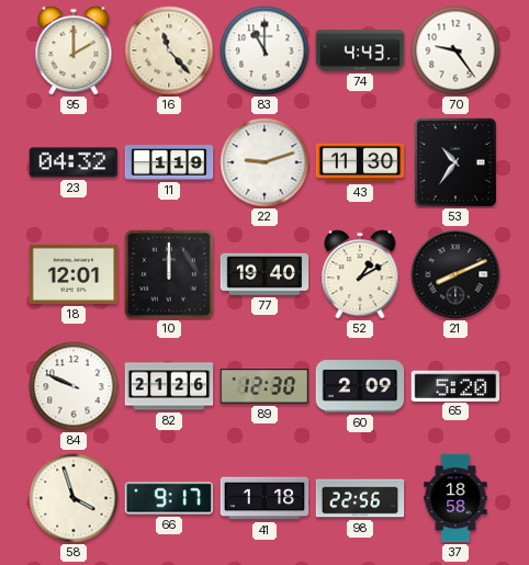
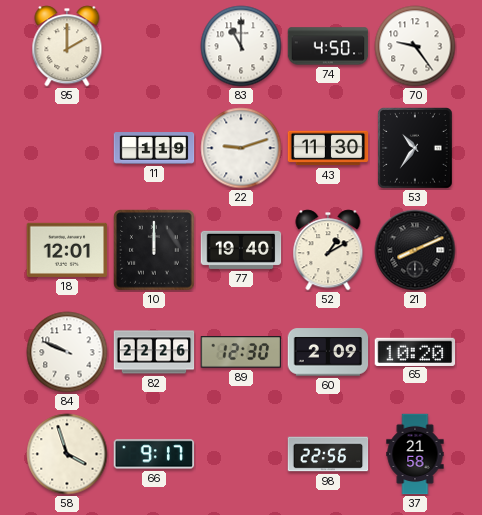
16: 11:23 -> none (169, 50)
74: 4:43 -> 4:50 (328, 46)
23: 04:32 -> none (74, 162)
82: 21:26 -> 22:26 (154, 352)
65: 5:20 -> 10:20 (415, 351)
41: 1:18 -> none (264, 498)
37: 18:58 -> 21:58 (415, 454)
